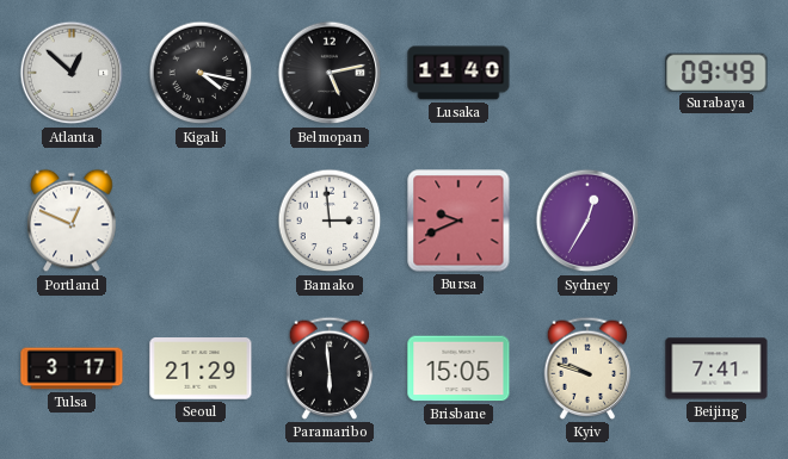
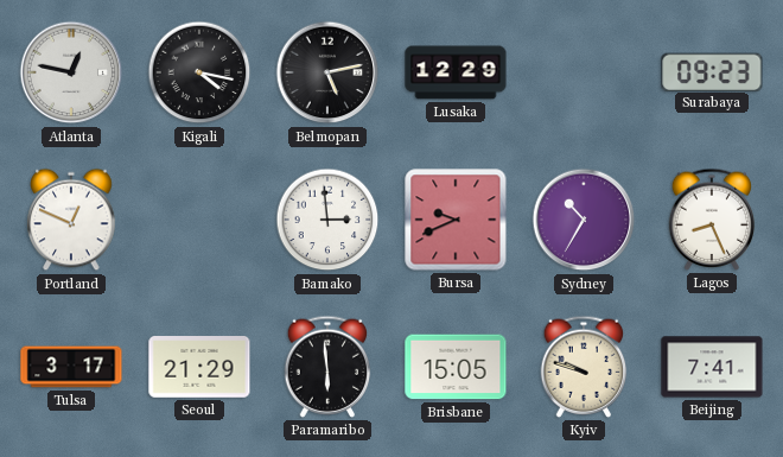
Atlanta: 12:52 -> 12:47 (71, 72)
Lusaka: 11:40 -> 12:29 (456, 72)
Surabaya: 09:49 -> 09:23 (712, 71)
Sydney: 12:35 -> 10:35 (584, 220)
Lagos: none -> 8:26 (712, 220)
